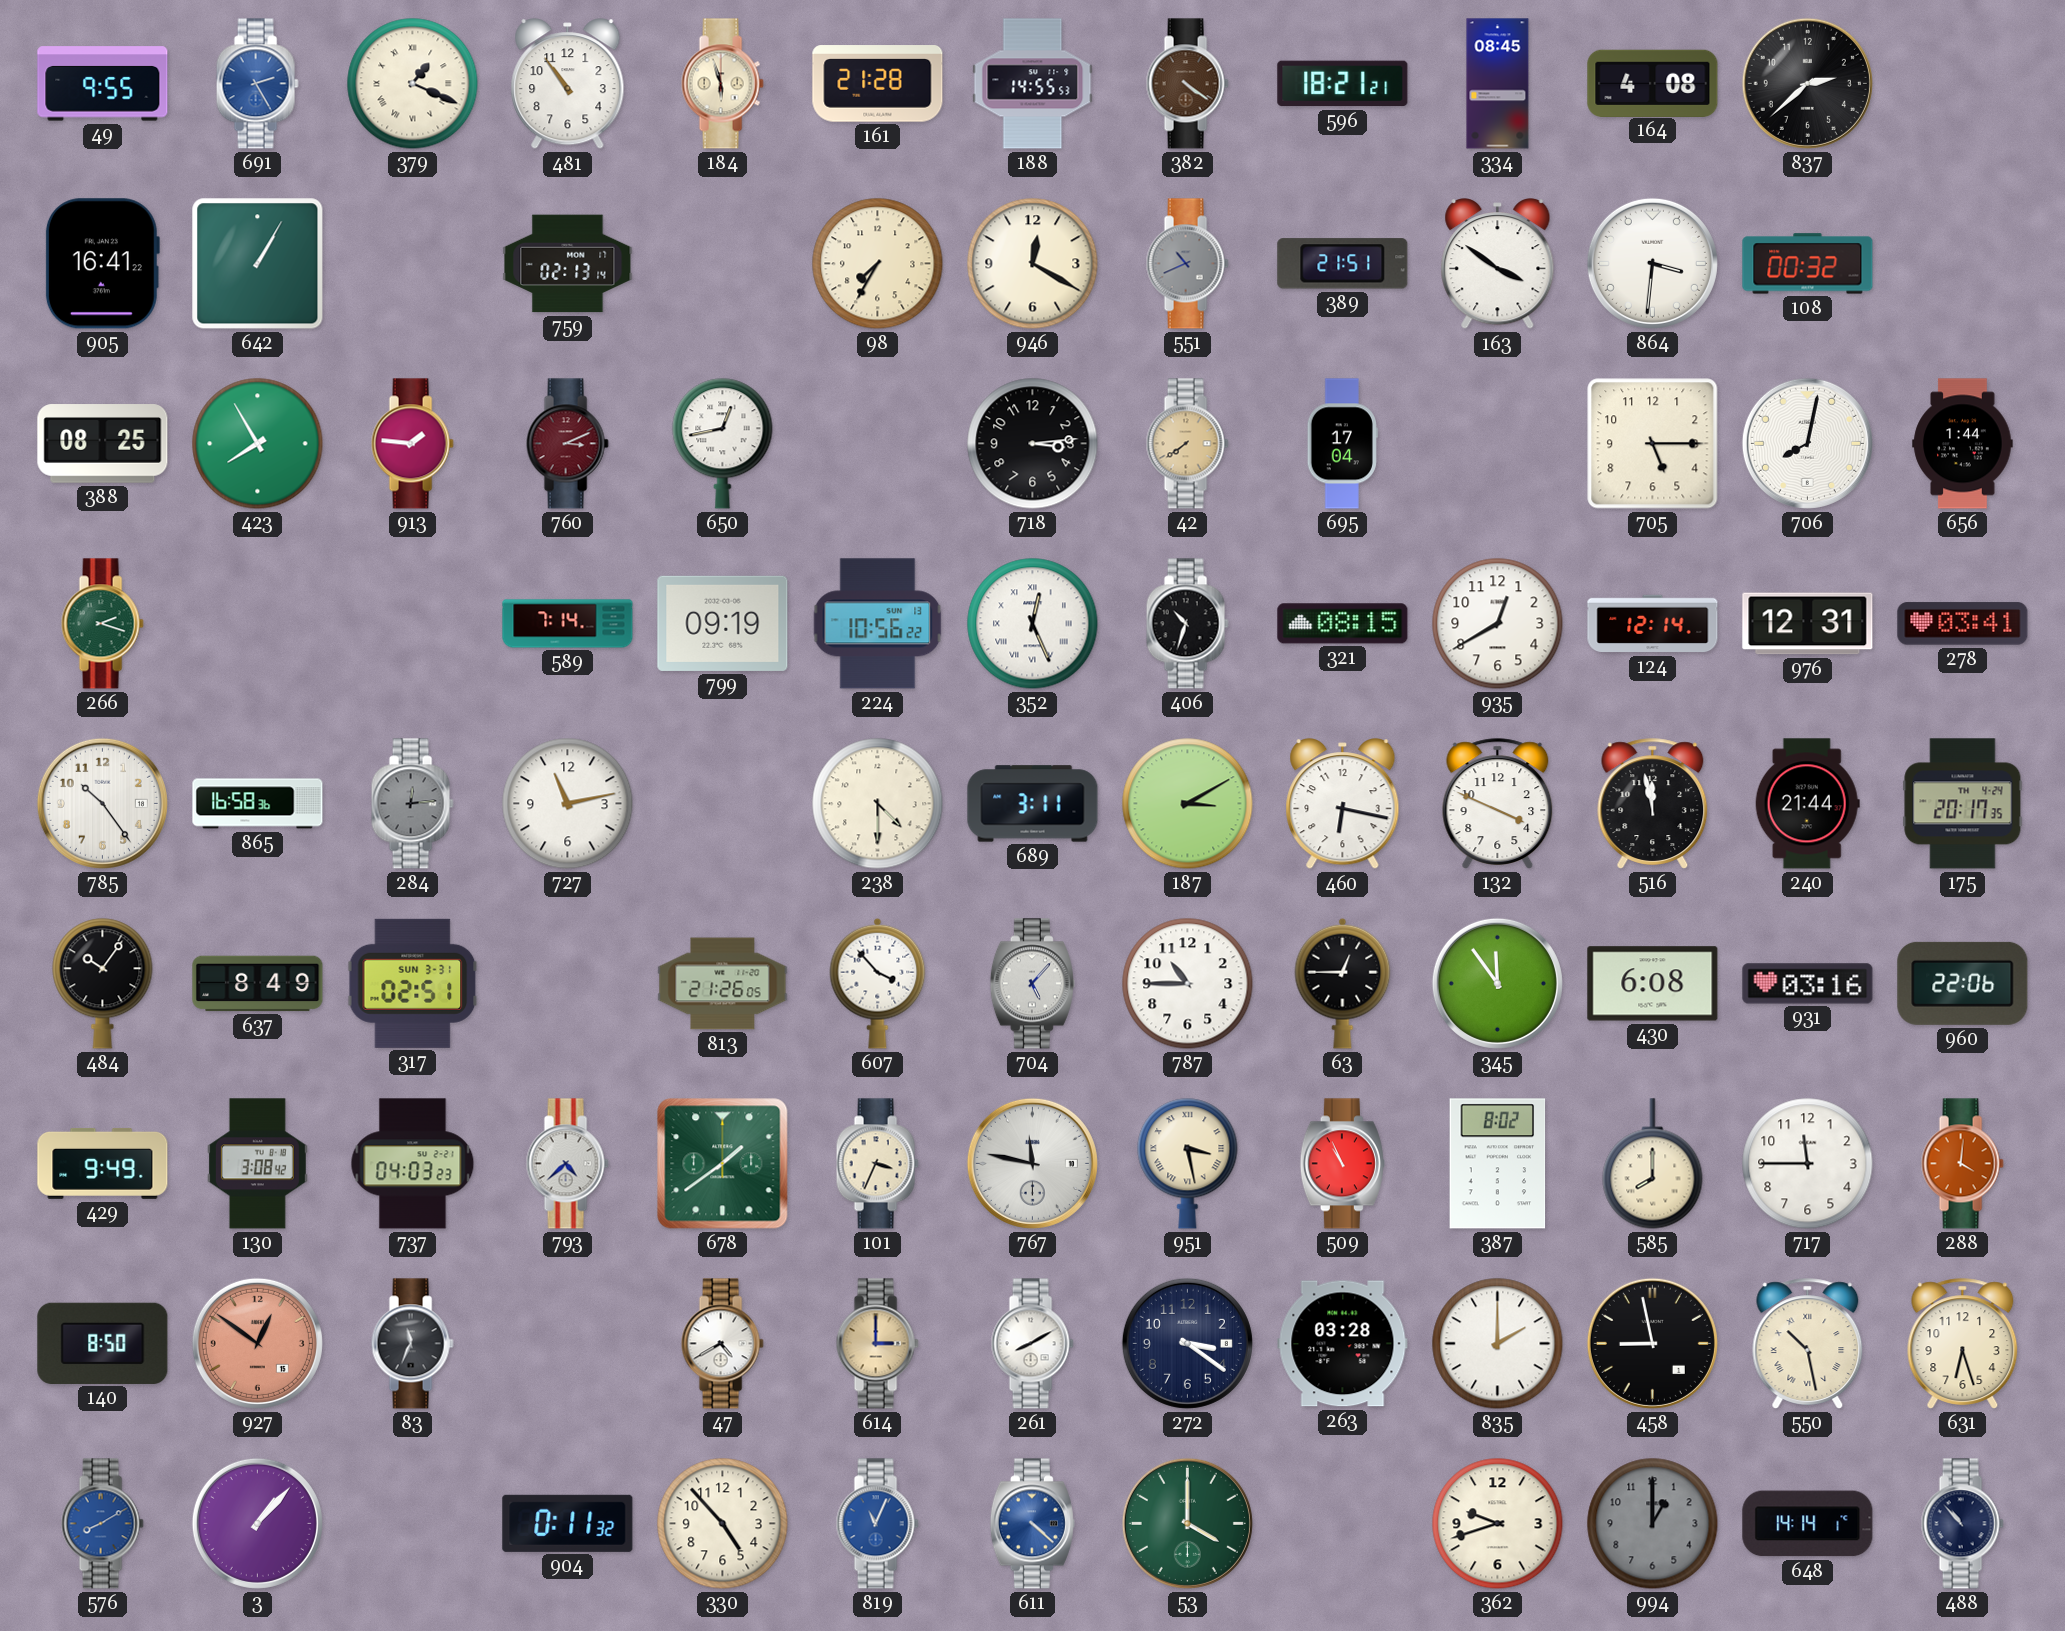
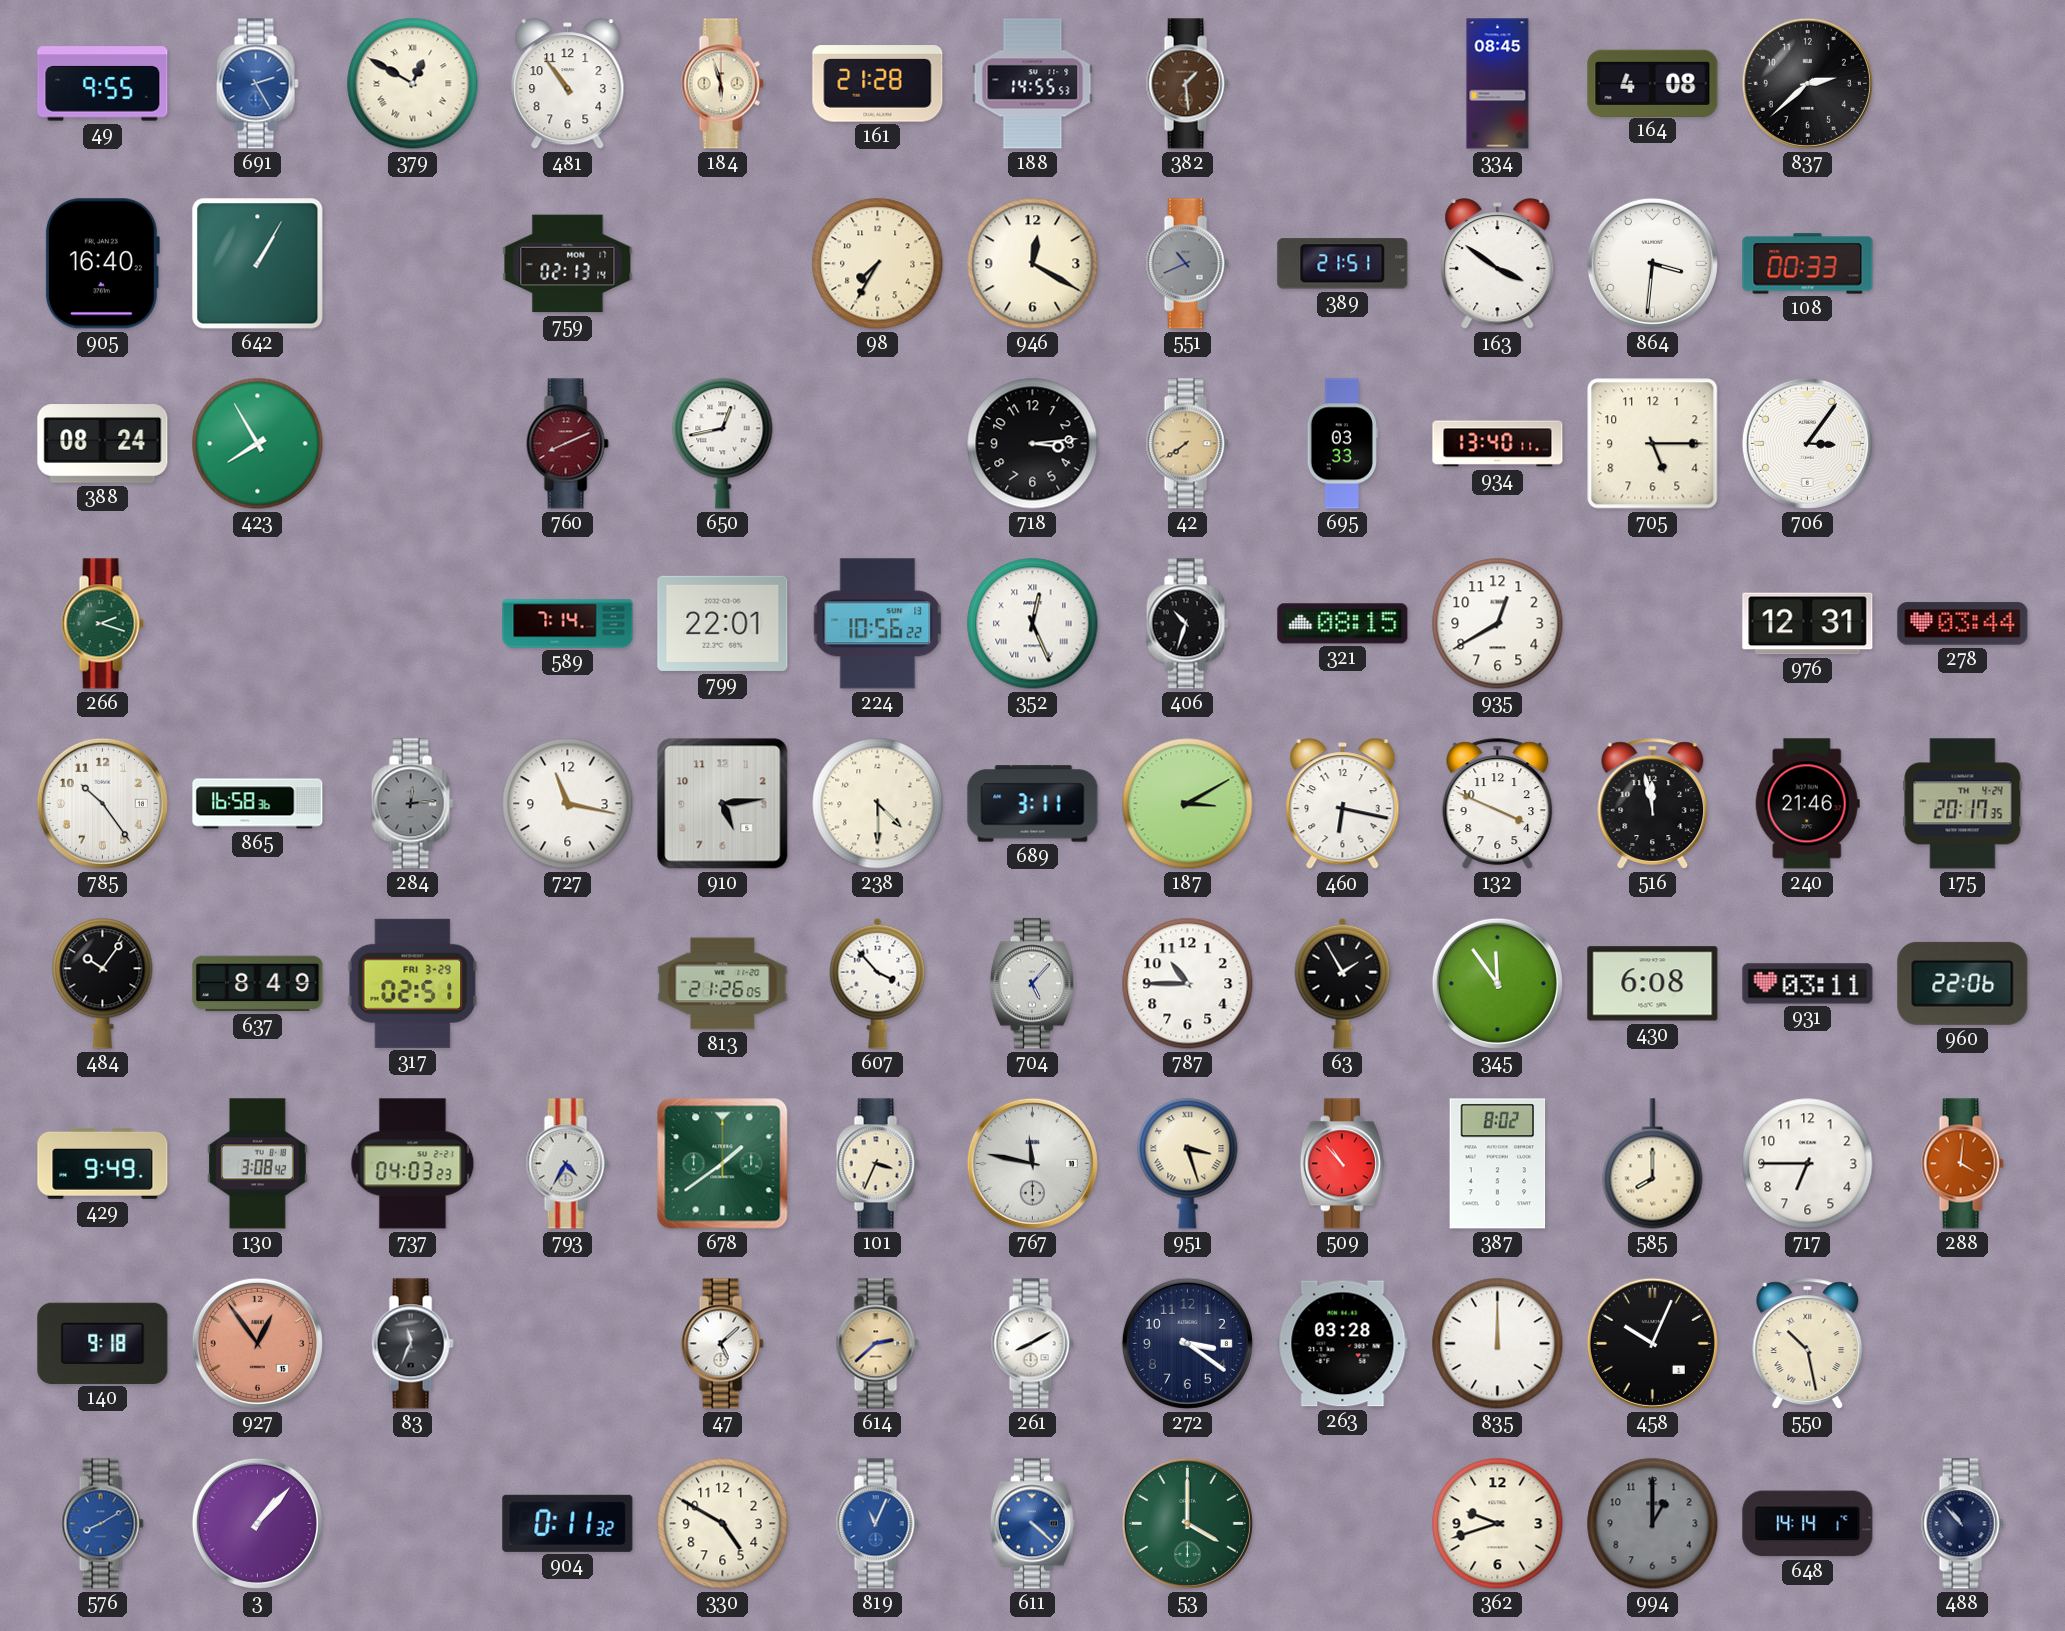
379: 1:19 -> 12:50 (413, 84)
382: 4:21 -> 1:29 (1187, 84)
596: 18:21 -> none (1343, 84)
905: 16:41 -> 16:40 (102, 264)
108: 00:32 -> 00:33 (1808, 264)
388: 08:25 -> 08:24 (103, 444)
913: 1:46 -> none (412, 444)
760: 3:11 -> 8:11 (567, 444)
695: 17:04 -> 03:33 (1342, 444)
934: none -> 13:40 (1498, 444)
706: 8:02 -> 3:06 (1807, 443)
656: 1:44 -> none (1963, 444)
799: 09:19 -> 22:01 (723, 623)
124: 12:14 -> none (1653, 624)
278: 03:41 -> 03:44 (1963, 624)
727: 11:13 -> 11:17 (568, 804)
910: none -> 5:14 (723, 804)
240: 21:44 -> 21:46 (1807, 804)
317 date: SUN 3-31 -> FRI 3-29 (413, 983)
63: 12:45 -> 1:55 (1343, 983)
931: 03:16 -> 03:11 (1808, 984)
793: 4:38 -> 4:35 (567, 1164)
951: 3:28 -> 3:27 (1188, 1164)
509: 10:56 -> 10:53 (1342, 1164)
717: 11:45 -> 6:45 (1808, 1164)
140: 8:50 -> 9:18 (103, 1343)
927: 12:51 -> 12:54 (257, 1343)
47: 4:40 -> 5:08 (722, 1344)
614: 3:00 -> 2:38 (877, 1344)
835: 2:00 -> 12:00 (1498, 1344)
458: 8:58 -> 10:04 (1652, 1343)
631: 6:27 -> none (1963, 1344)
330: 4:53 -> 4:50 (723, 1524)
